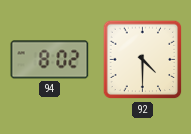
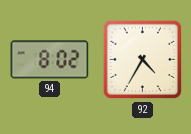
92: 4:30 -> 4:35 (143, 60)
